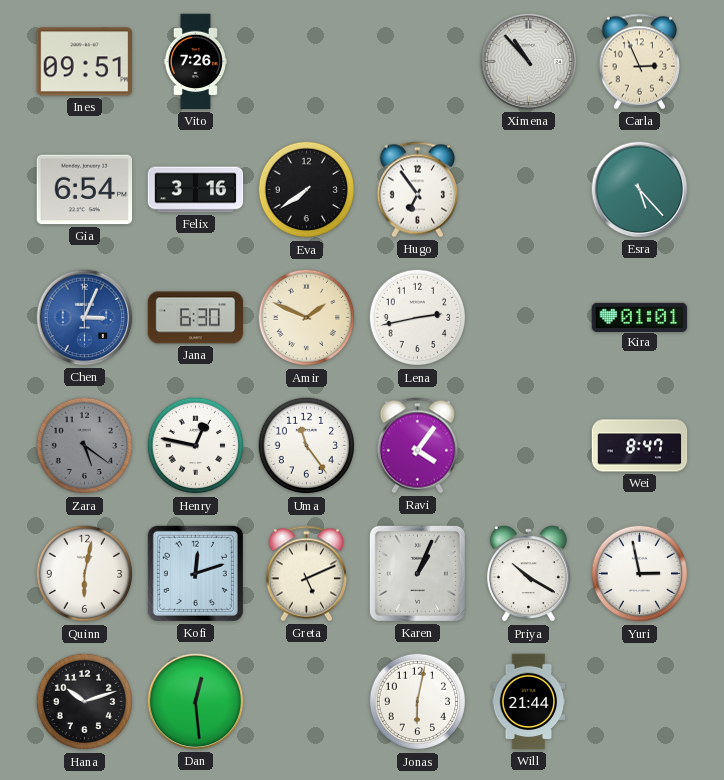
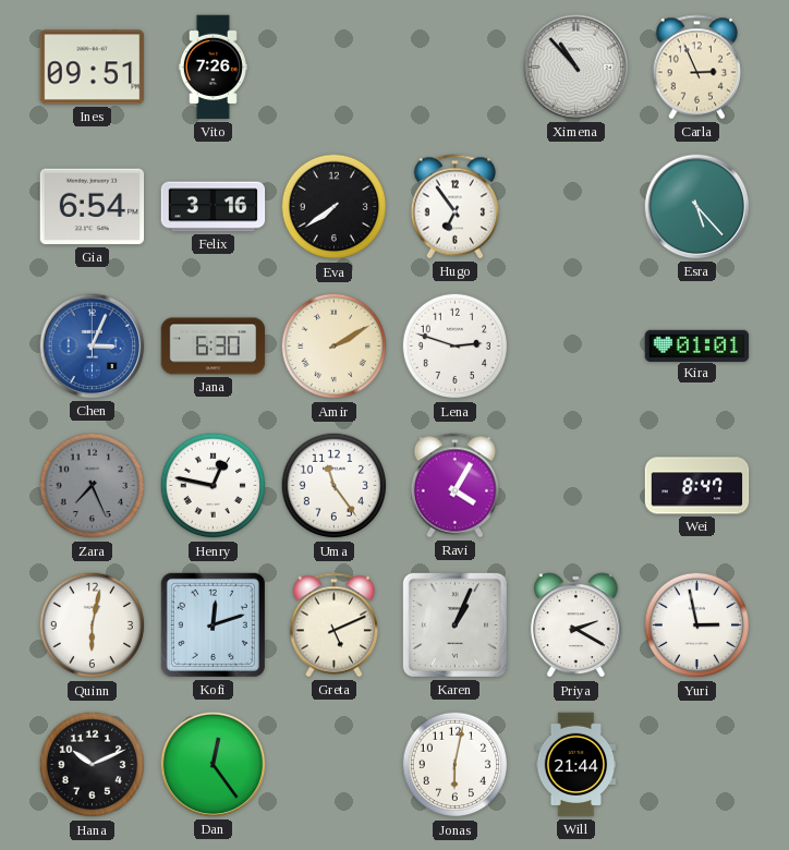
Amir: 1:49 -> 2:10 (335, 347)
Lena: 2:43 -> 2:48 (456, 347)
Zara: 5:21 -> 7:26 (93, 486)
Ravi: 4:06 -> 4:05 (456, 486)
Priya: 10:20 -> 2:20 (575, 626)
Hana: 10:12 -> 10:11 (93, 765)
Dan: 12:29 -> 12:24 (214, 765)
